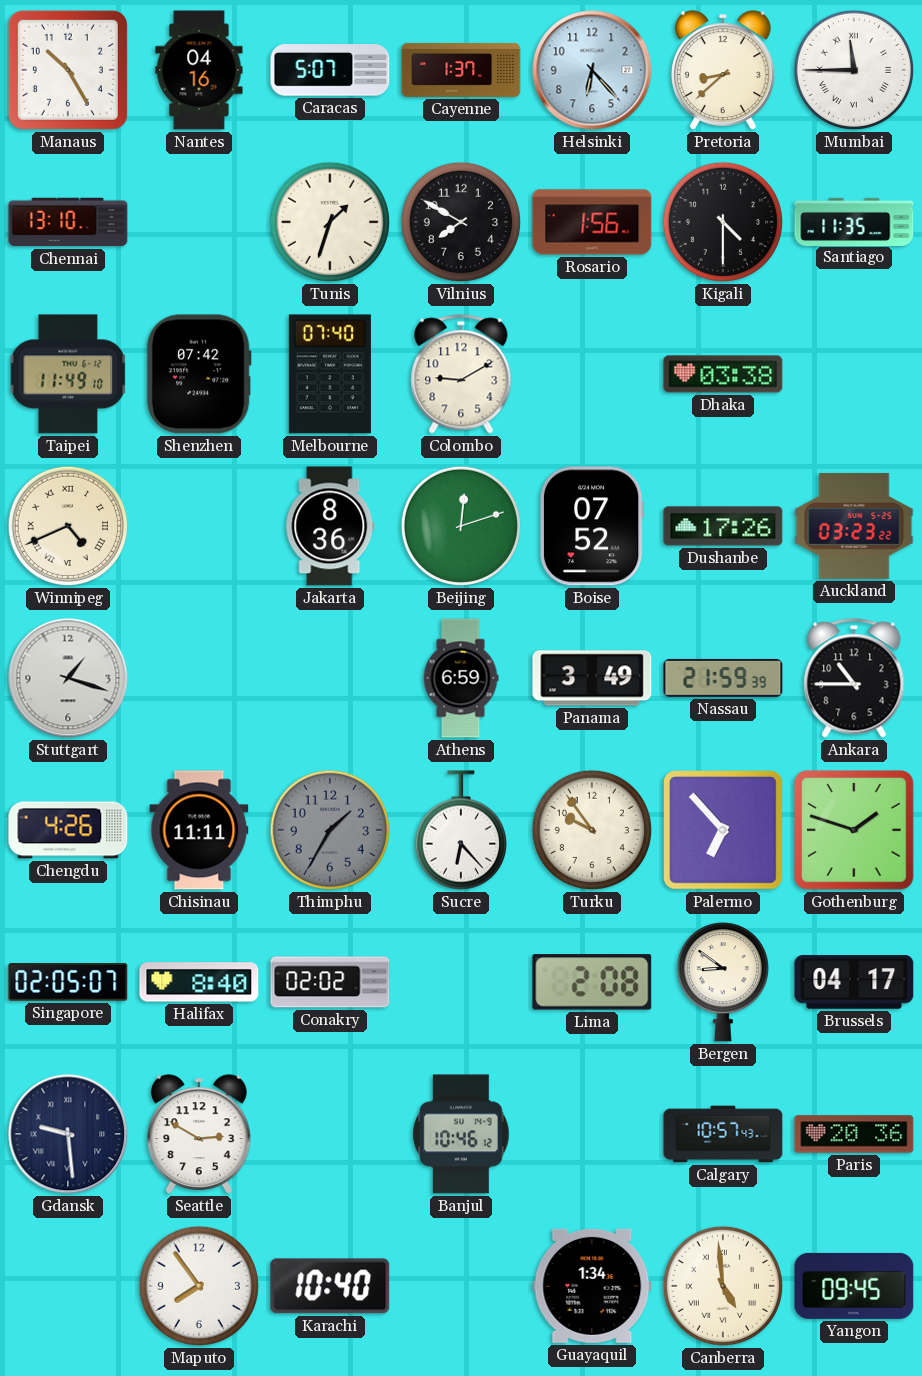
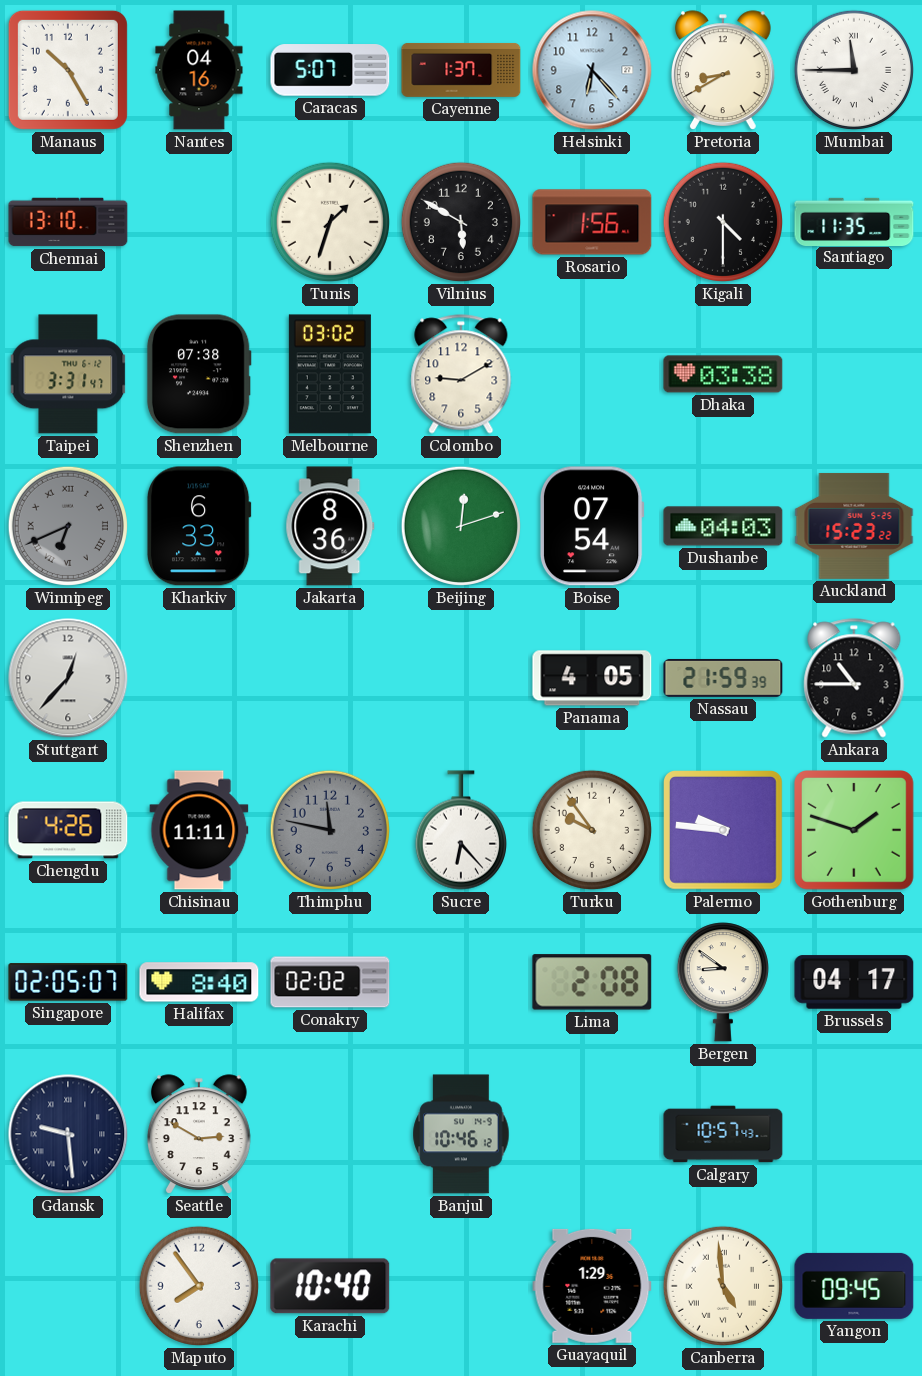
Pretoria: 8:38 -> 8:40 (723, 70)
Vilnius: 7:50 -> 5:50 (461, 222)
Taipei: 11:49 -> 3:31 (68, 374)
Shenzhen: 07:42 -> 07:38 (199, 374)
Melbourne: 07:40 -> 03:02 (330, 374)
Winnipeg: 4:41 -> 6:41 (68, 526)
Winnipeg dial: cream -> grey (68, 526)
Kharkiv: none -> 6:33 (199, 526)
Boise: 07:52 -> 07:54 (592, 526)
Dushanbe: 17:26 -> 04:03 (723, 526)
Auckland: 03:23 -> 15:23 (854, 526)
Stuttgart: 1:18 -> 12:37 (68, 678)
Athens: 6:59 -> none (461, 678)
Panama: 3:49 -> 4:05 (592, 678)
Thimphu: 1:35 -> 11:47 (330, 830)
Palermo: 6:53 -> 9:46 (724, 831)
Paris: 20:36 -> none (854, 1134)
Guayaquil: 1:34 -> 1:29 (592, 1286)
